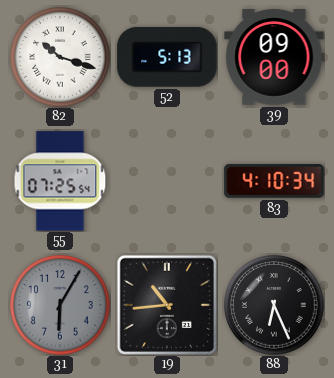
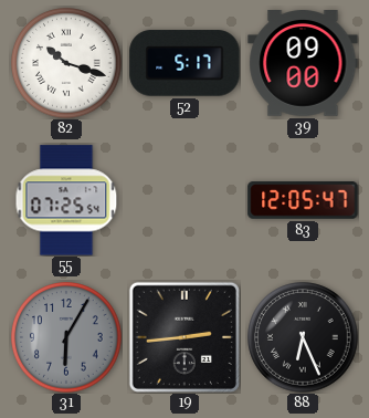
52: 5:13 -> 5:17 (184, 63)
83: 4:10 -> 12:05 (303, 200)
19: 10:44 -> 2:44 (184, 337)
